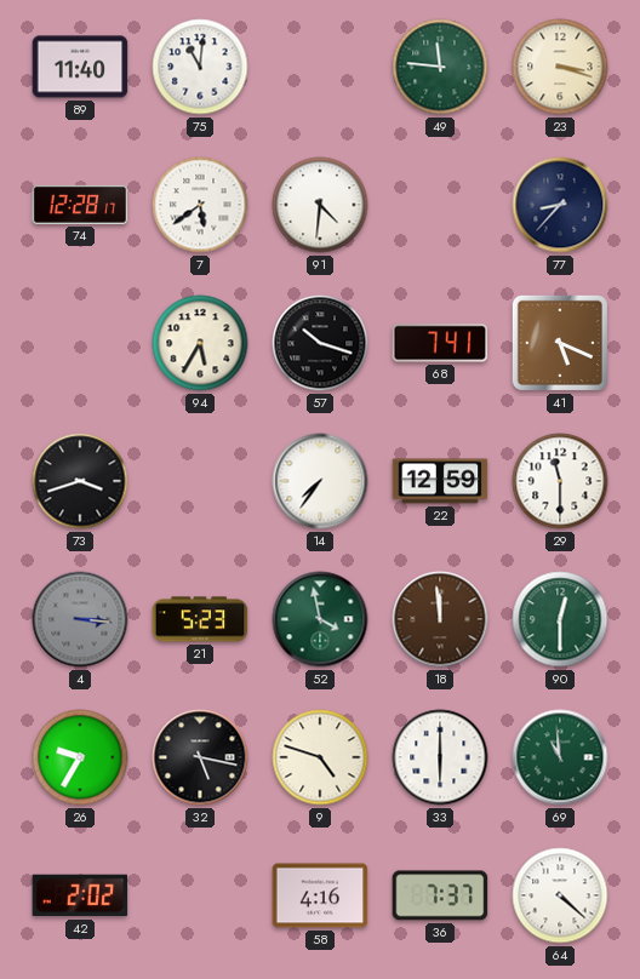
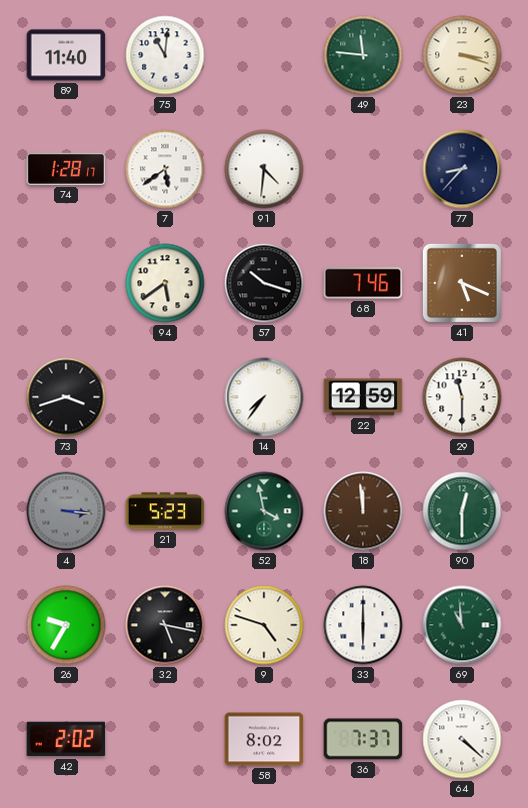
74: 12:28 -> 1:28 (66, 169)
94: 5:35 -> 5:39 (165, 283)
68: 7:41 -> 7:46 (363, 283)
58: 4:16 -> 8:02 (264, 739)
